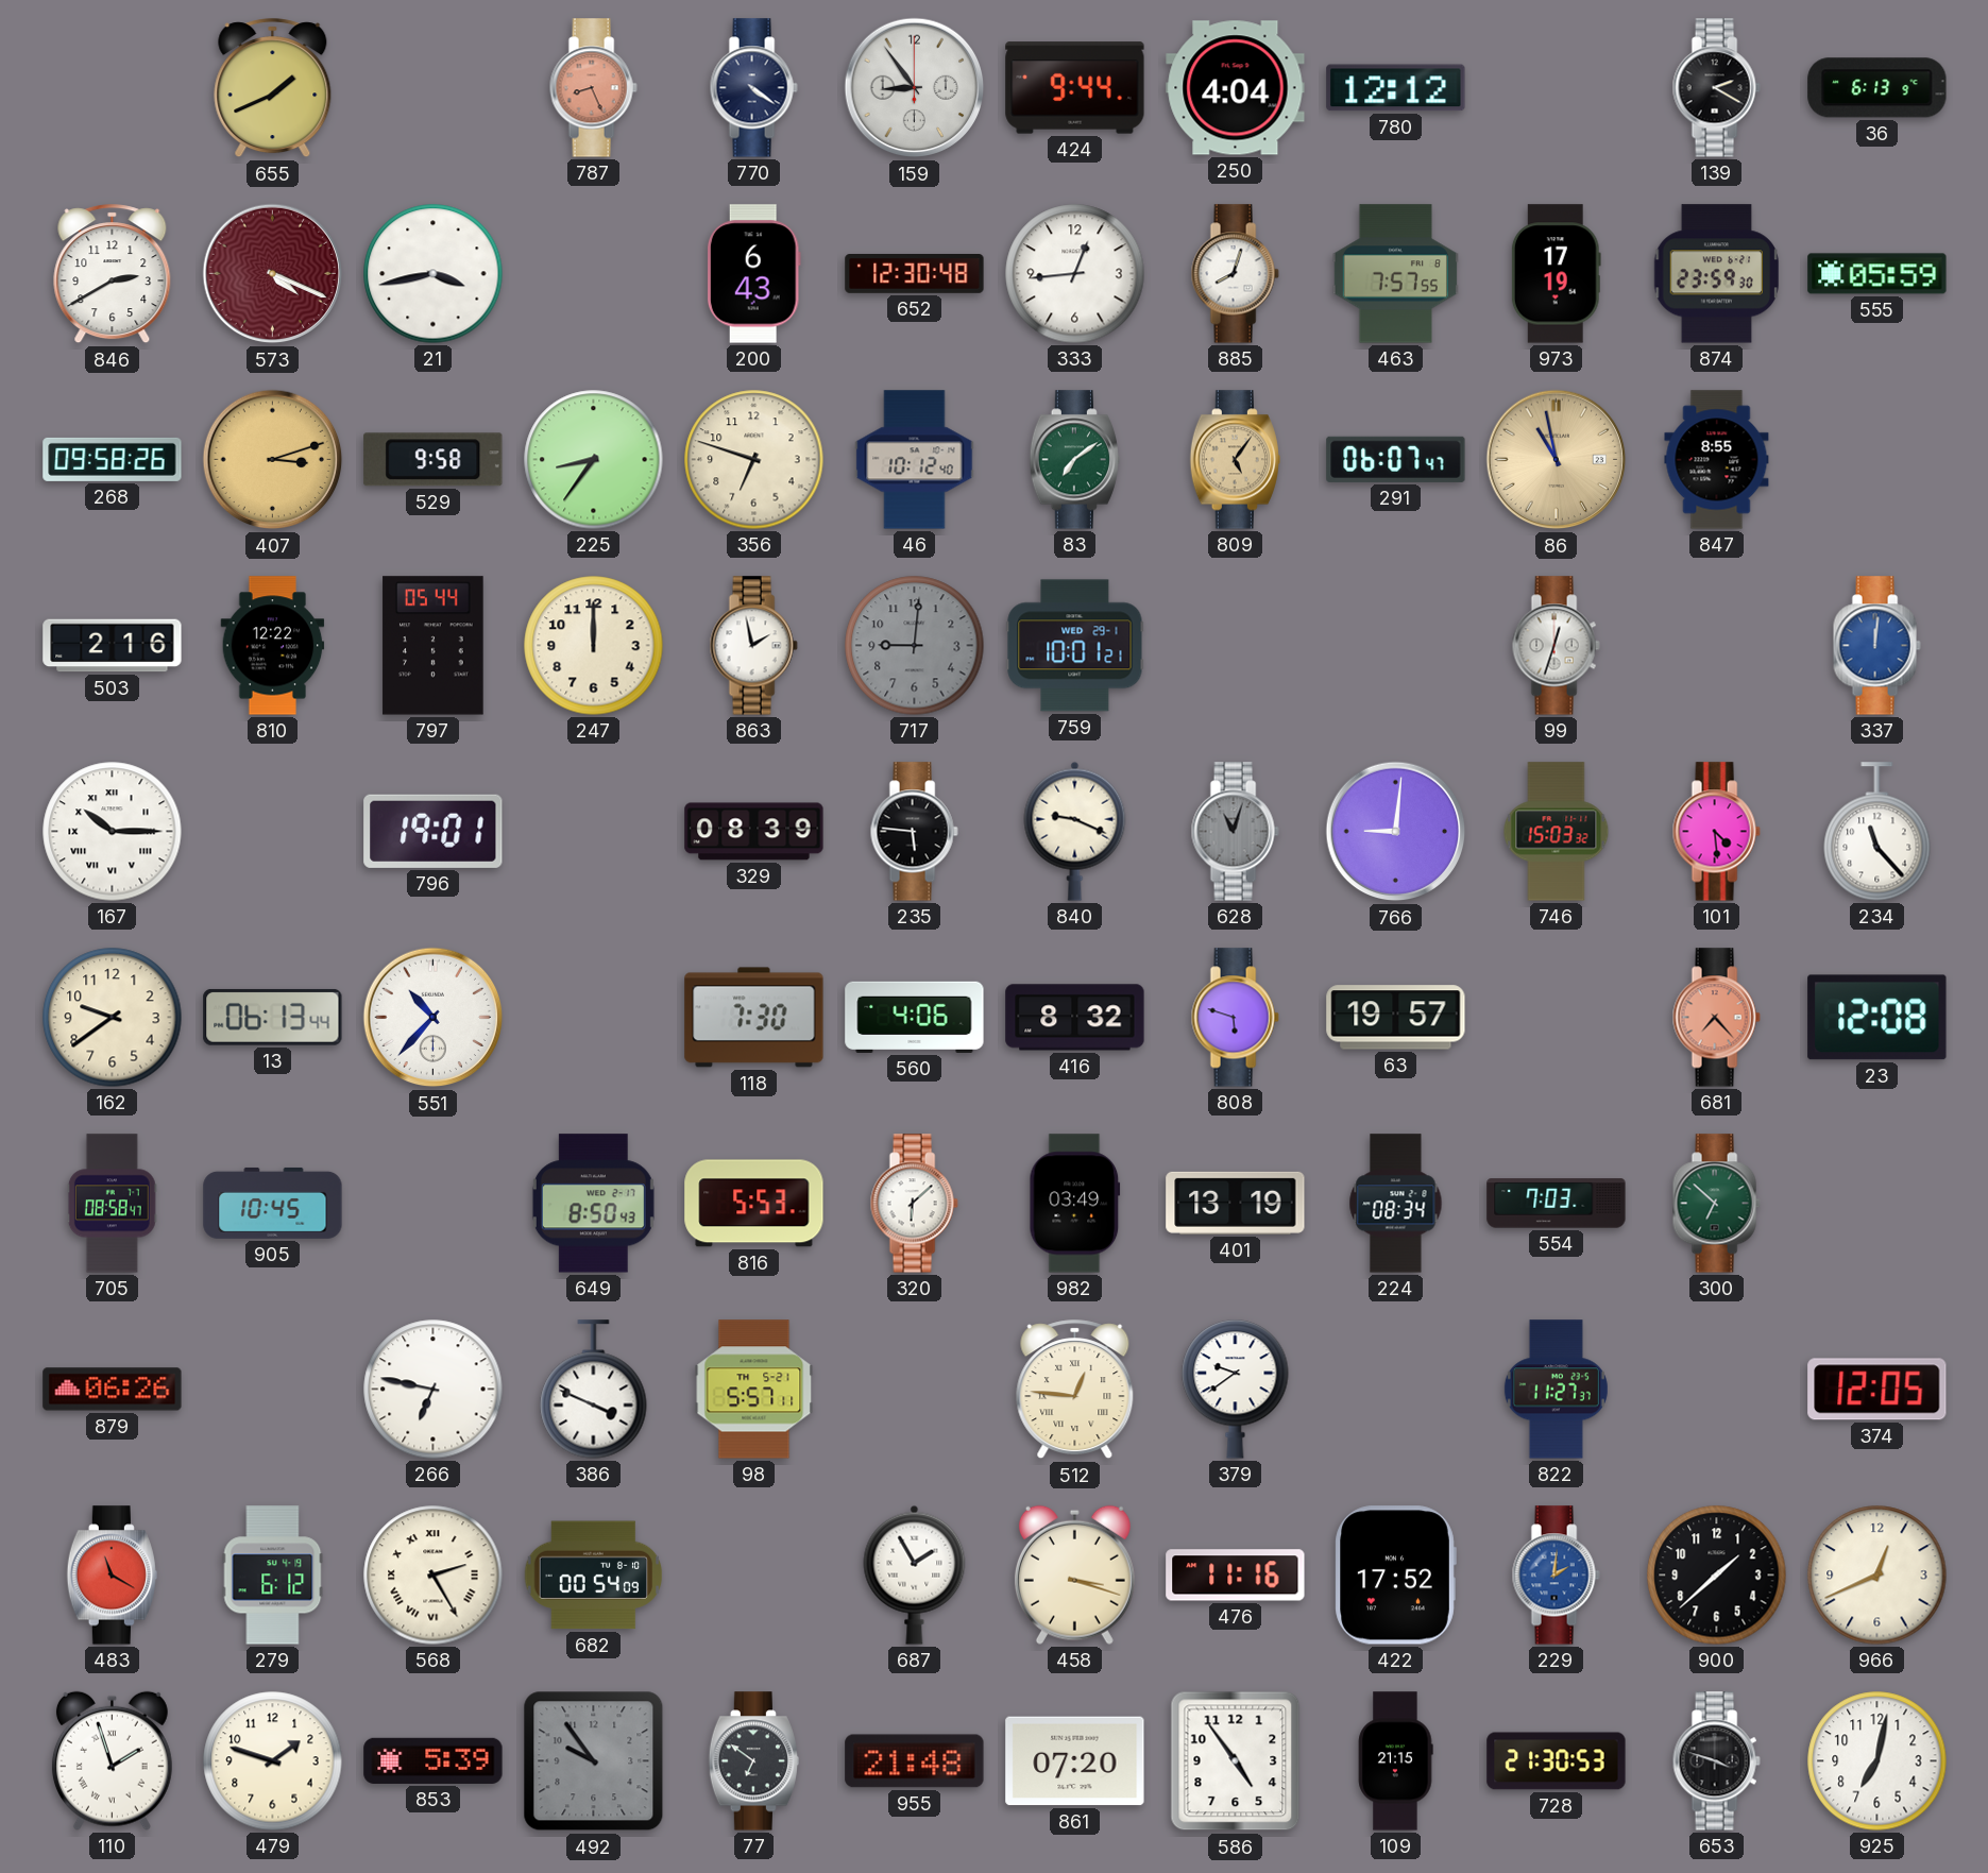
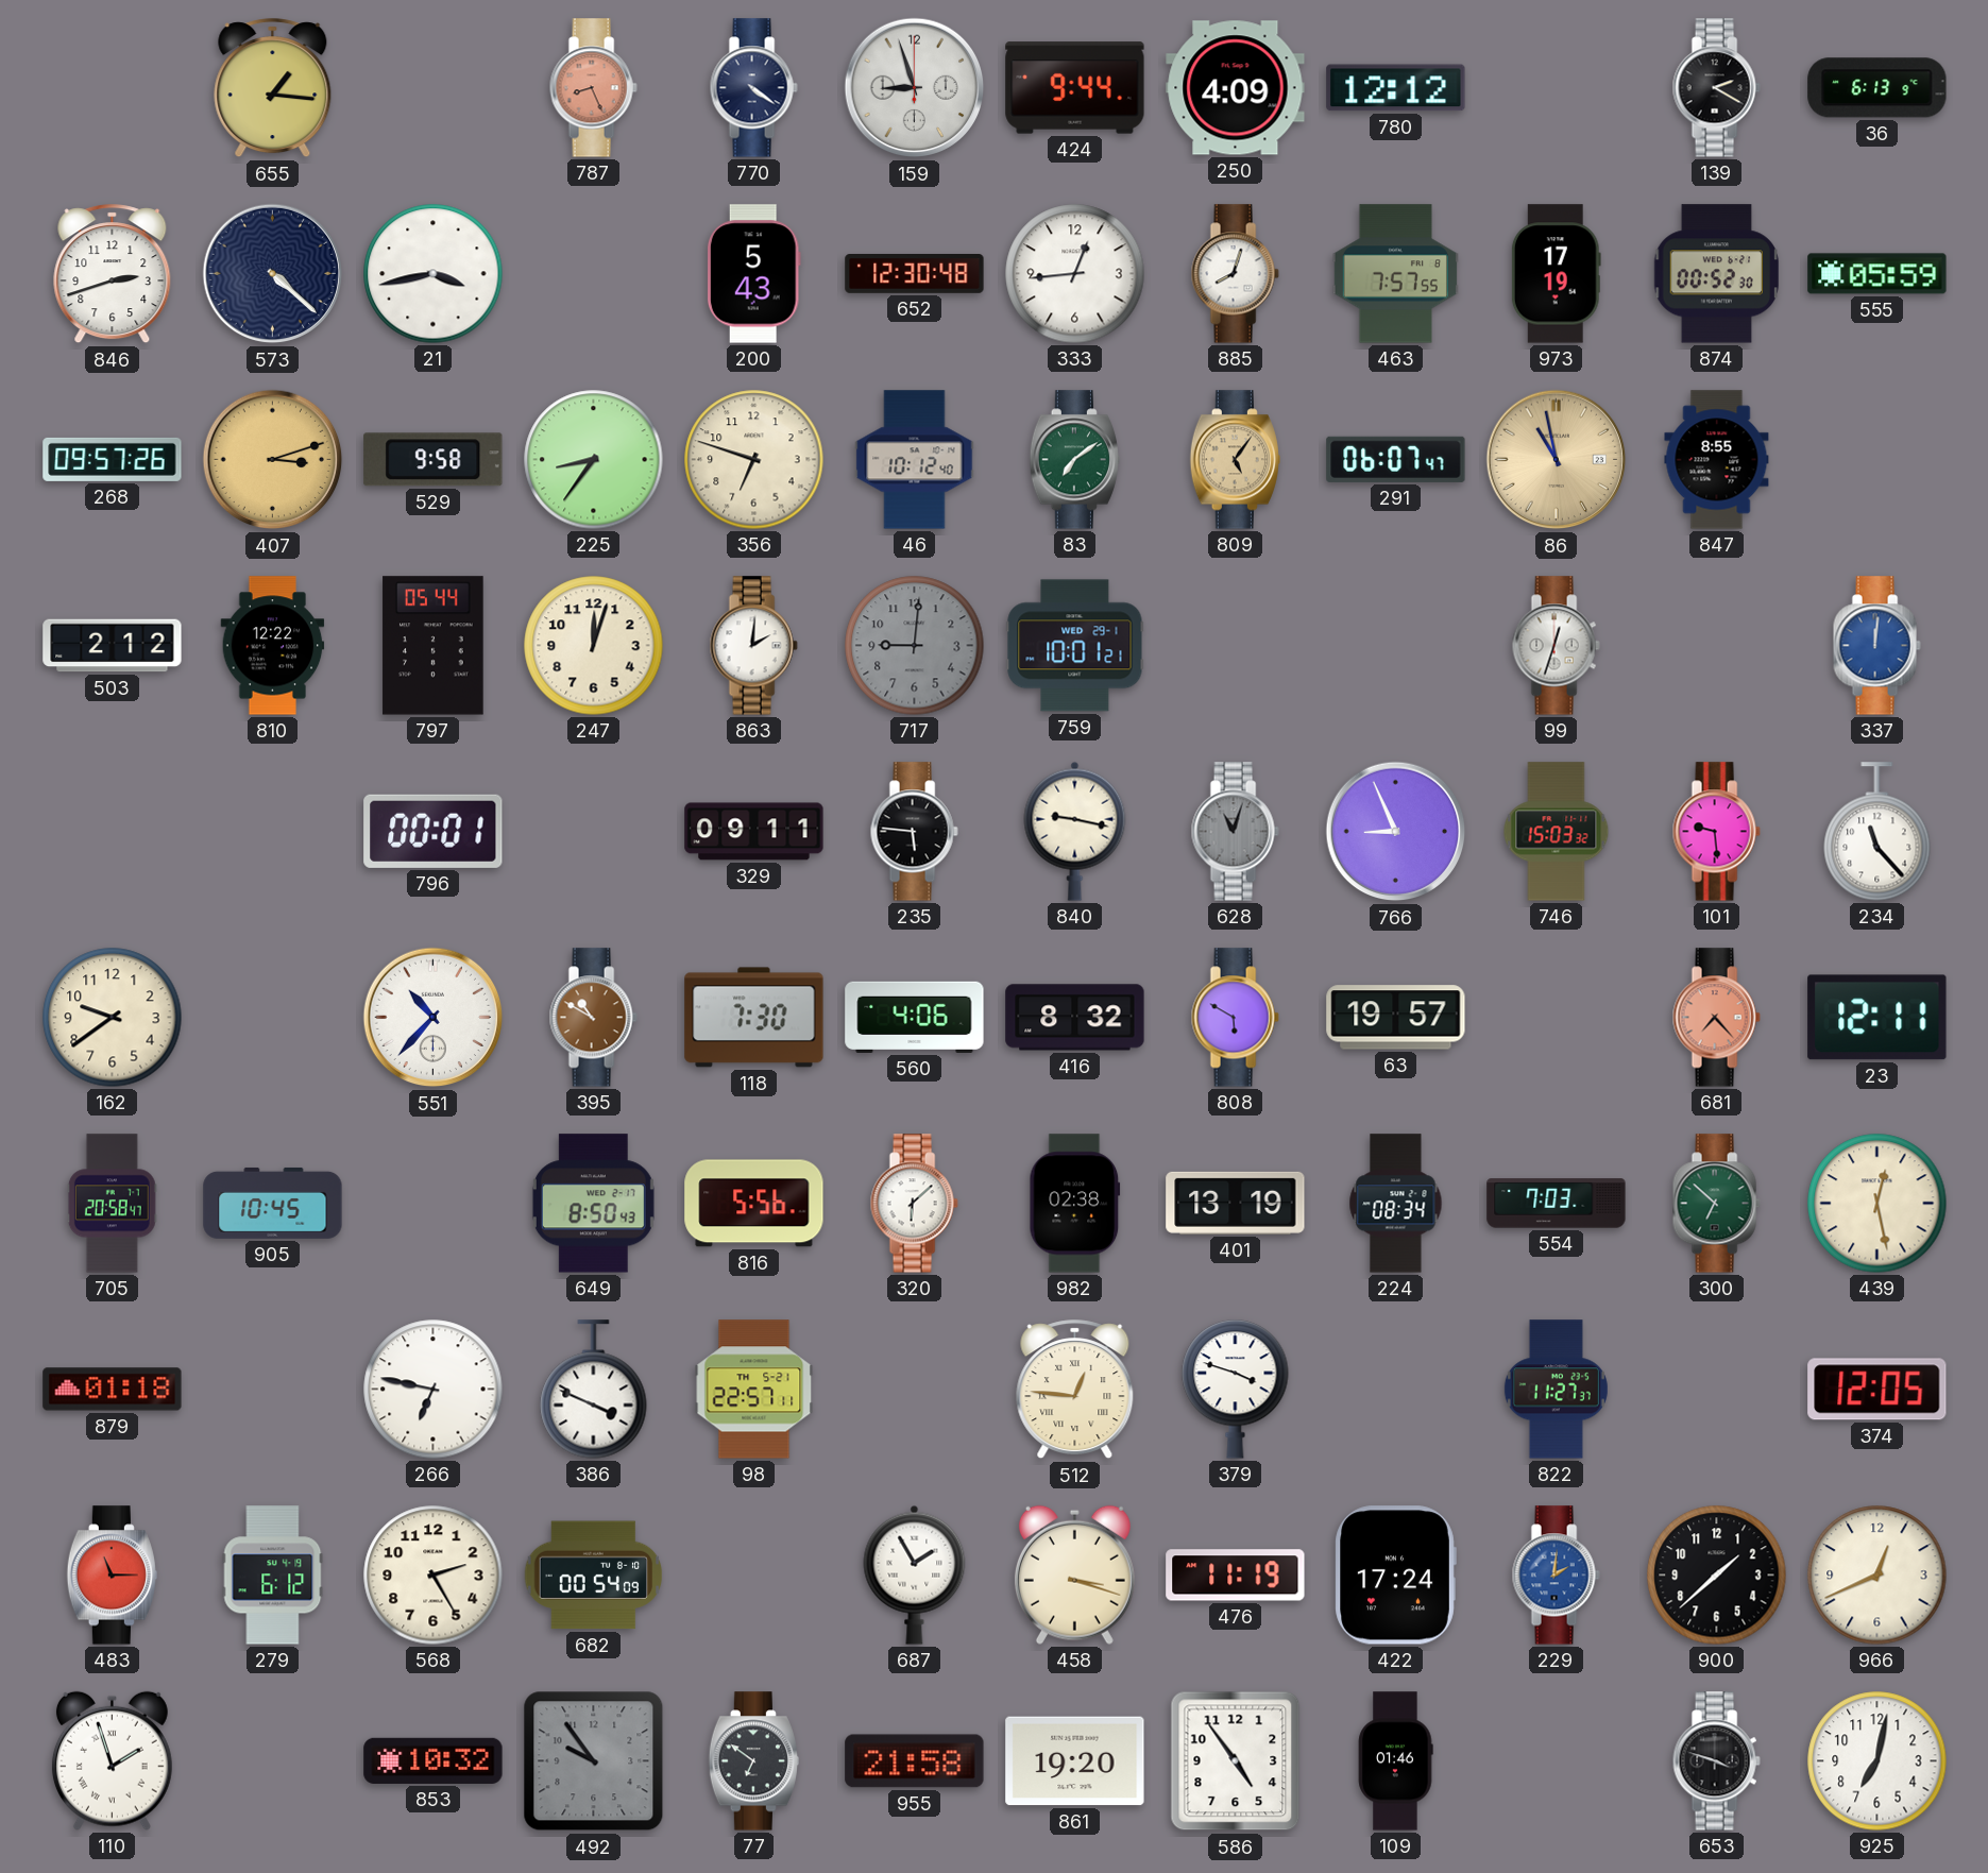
655: 1:41 -> 1:16 (273, 88)
159: 8:54 -> 8:57 (915, 88)
250: 4:04 -> 4:09 (1236, 88)
846: 2:40 -> 2:42 (113, 274)
573: 4:19 -> 4:22 (273, 274)
573 dial: burgundy -> navy (273, 274)
200: 6:43 -> 5:43 (753, 274)
874: 23:59 -> 00:52 (1716, 274)
268: 09:58 -> 09:57 (113, 459)
503: 2:16 -> 2:12 (113, 646)
247: 12:00 -> 12:03 (594, 646)
863: 1:58 -> 2:01 (753, 646)
167: 10:15 -> none (113, 832)
796: 19:01 -> 00:01 (434, 831)
329: 08:39 -> 09:11 (754, 832)
840: 9:19 -> 9:17 (1075, 831)
766: 9:01 -> 8:56 (1396, 832)
101: 4:29 -> 9:29 (1716, 832)
13: 06:13 -> none (273, 1017)
395: none -> 10:50 (593, 1018)
808: 5:48 -> 5:50 (1235, 1018)
23: 12:08 -> 12:11 (1877, 1018)
705: 08:58 -> 20:58 (112, 1204)
816: 5:53 -> 5:56 (754, 1204)
982: 03:49 -> 02:38 (1075, 1204)
439: none -> 12:28 (1877, 1204)
879: 06:26 -> 01:18 (113, 1390)
98: 5:57 -> 22:57 (754, 1390)
379: 9:39 -> 3:48 (1236, 1390)
483: 11:20 -> 11:15 (112, 1576)
568 numerals: Roman -> Arabic (434, 1576)
476: 11:16 -> 11:19 (1236, 1576)
422: 17:52 -> 17:24 (1395, 1576)
479: 1:48 -> none (273, 1761)
853: 5:39 -> 10:32 (434, 1760)
955: 21:48 -> 21:58 (915, 1761)
861: 07:20 -> 19:20 (1075, 1761)
109: 21:15 -> 01:46 (1395, 1761)
728: 21:30 -> none (1557, 1761)
